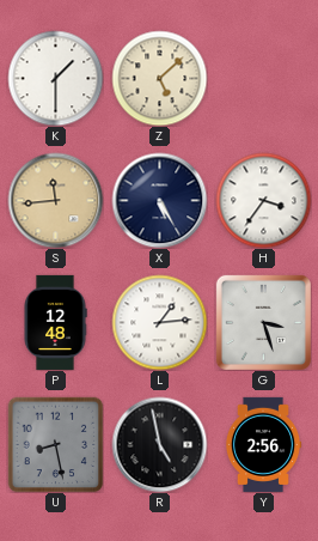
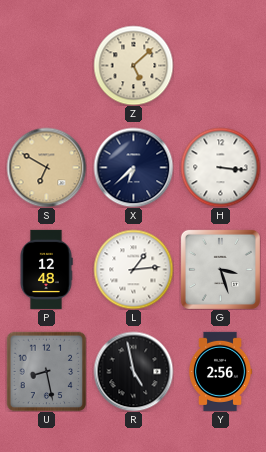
K: 1:30 -> none (55, 78)
S: 11:44 -> 6:50 (46, 167)
X: 5:25 -> 6:38 (133, 167)
H: 3:36 -> 3:16 (220, 167)
